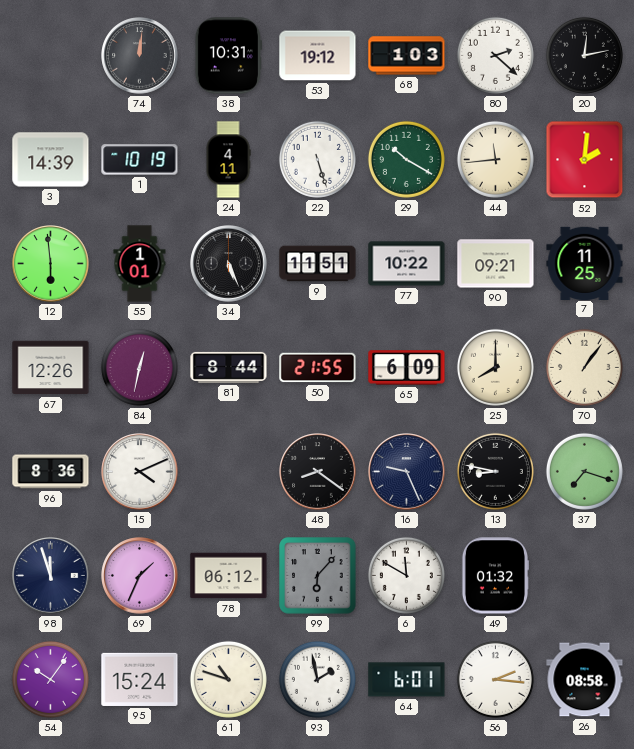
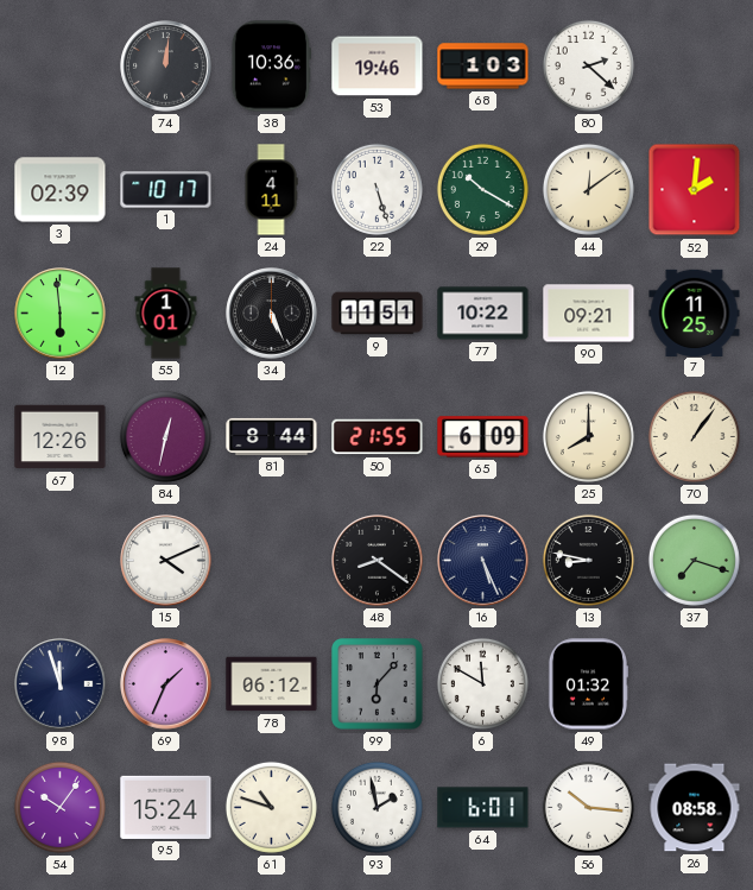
38: 10:31 -> 10:36 (271, 67)
53: 19:12 -> 19:46 (378, 67)
20: 12:13 -> none (584, 55)
3: 14:39 -> 02:39 (61, 190)
1: 10:19 -> 10:17 (166, 190)
44: 11:44 -> 12:09 (588, 189)
96: 8:36 -> none (51, 472)
16: 9:26 -> 5:26 (483, 561)
56: 2:16 -> 10:16 (588, 807)
